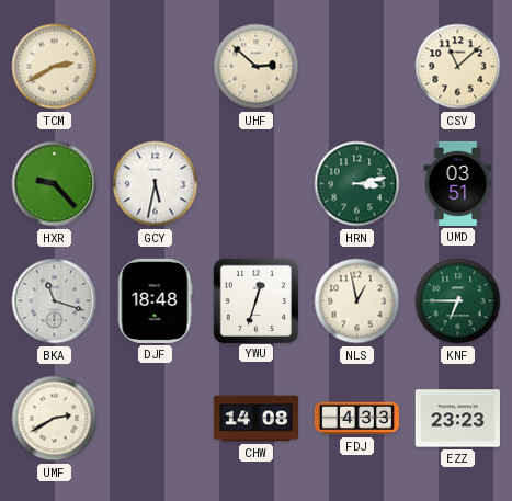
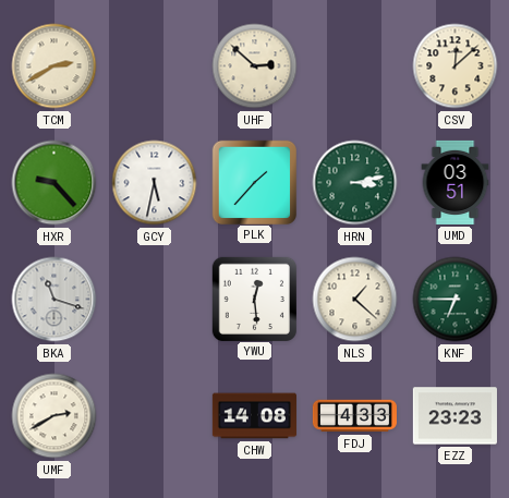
CSV: 11:08 -> 12:08 (456, 66)
PLK: none -> 1:37 (254, 182)
DJF: 18:48 -> none (155, 300)
YWU: 12:33 -> 12:29 (254, 299)
NLS: 12:58 -> 1:22 (355, 300)
